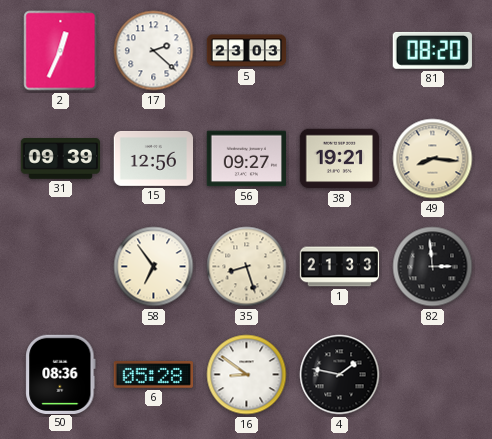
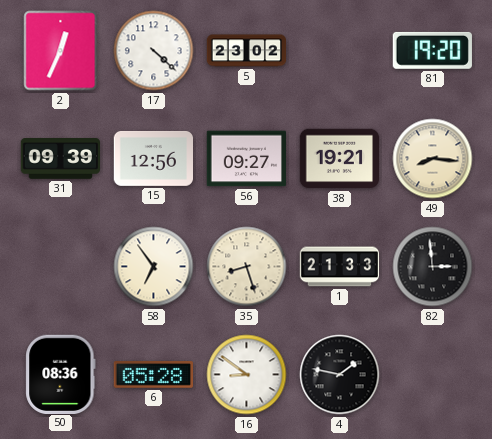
17: 2:22 -> 4:22 (154, 51)
5: 23:03 -> 23:02 (247, 51)
81: 08:20 -> 19:20 (432, 50)
